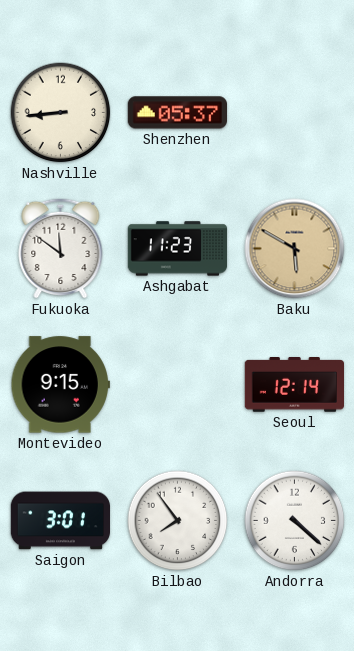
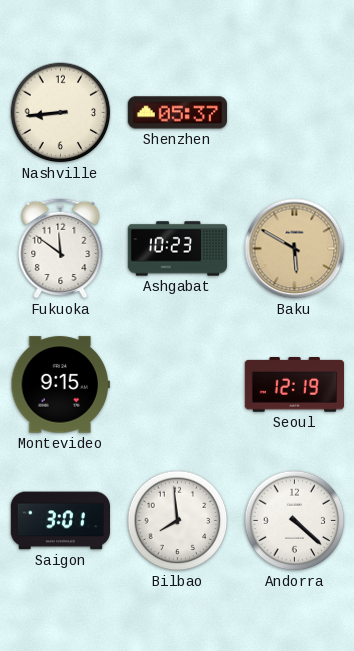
Ashgabat: 11:23 -> 10:23 (178, 249)
Seoul: 12:14 -> 12:19 (294, 385)
Bilbao: 7:54 -> 7:59 (178, 521)
